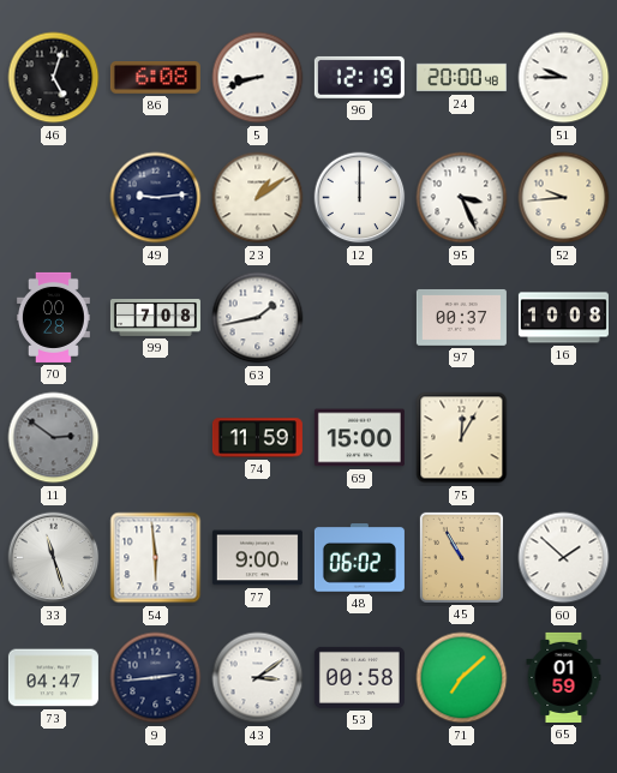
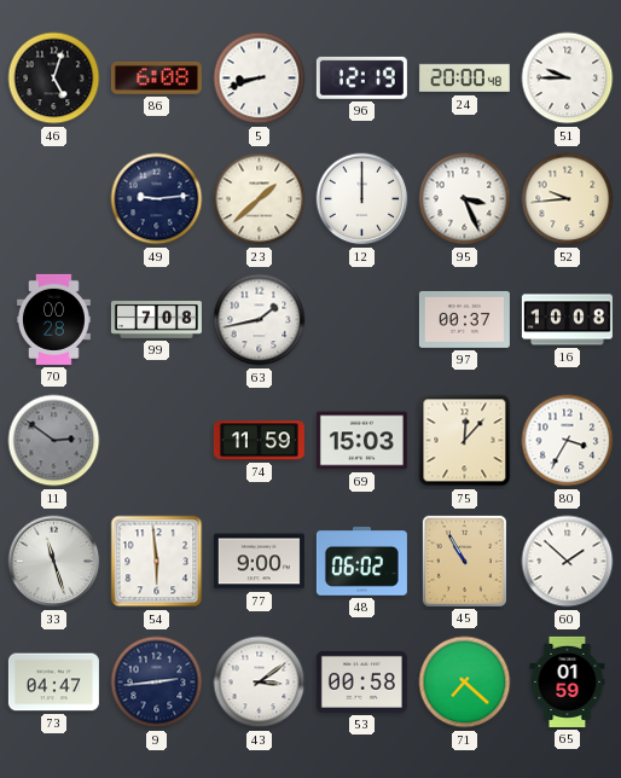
23: 1:09 -> 1:38 (260, 199)
69: 15:00 -> 15:03 (361, 441)
75: 12:05 -> 12:07 (465, 441)
80: none -> 3:35 (568, 441)
71: 7:08 -> 7:22 (465, 683)
